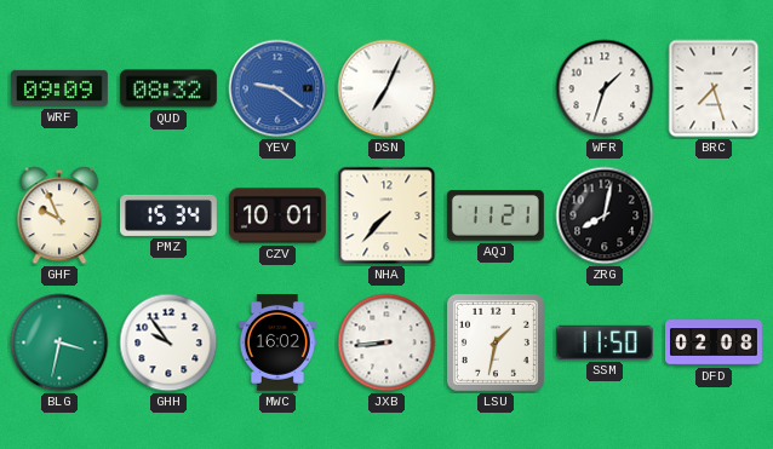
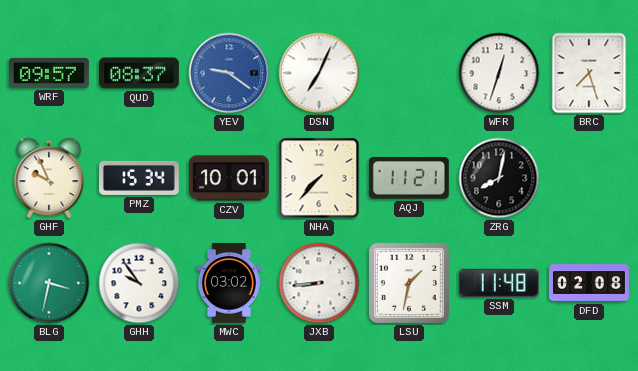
WRF: 09:09 -> 09:57 (49, 73)
QUD: 08:32 -> 08:37 (139, 73)
WFR: 1:33 -> 12:33 (499, 73)
MWC: 16:02 -> 03:02 (229, 284)
SSM: 11:50 -> 11:48 (499, 283)
